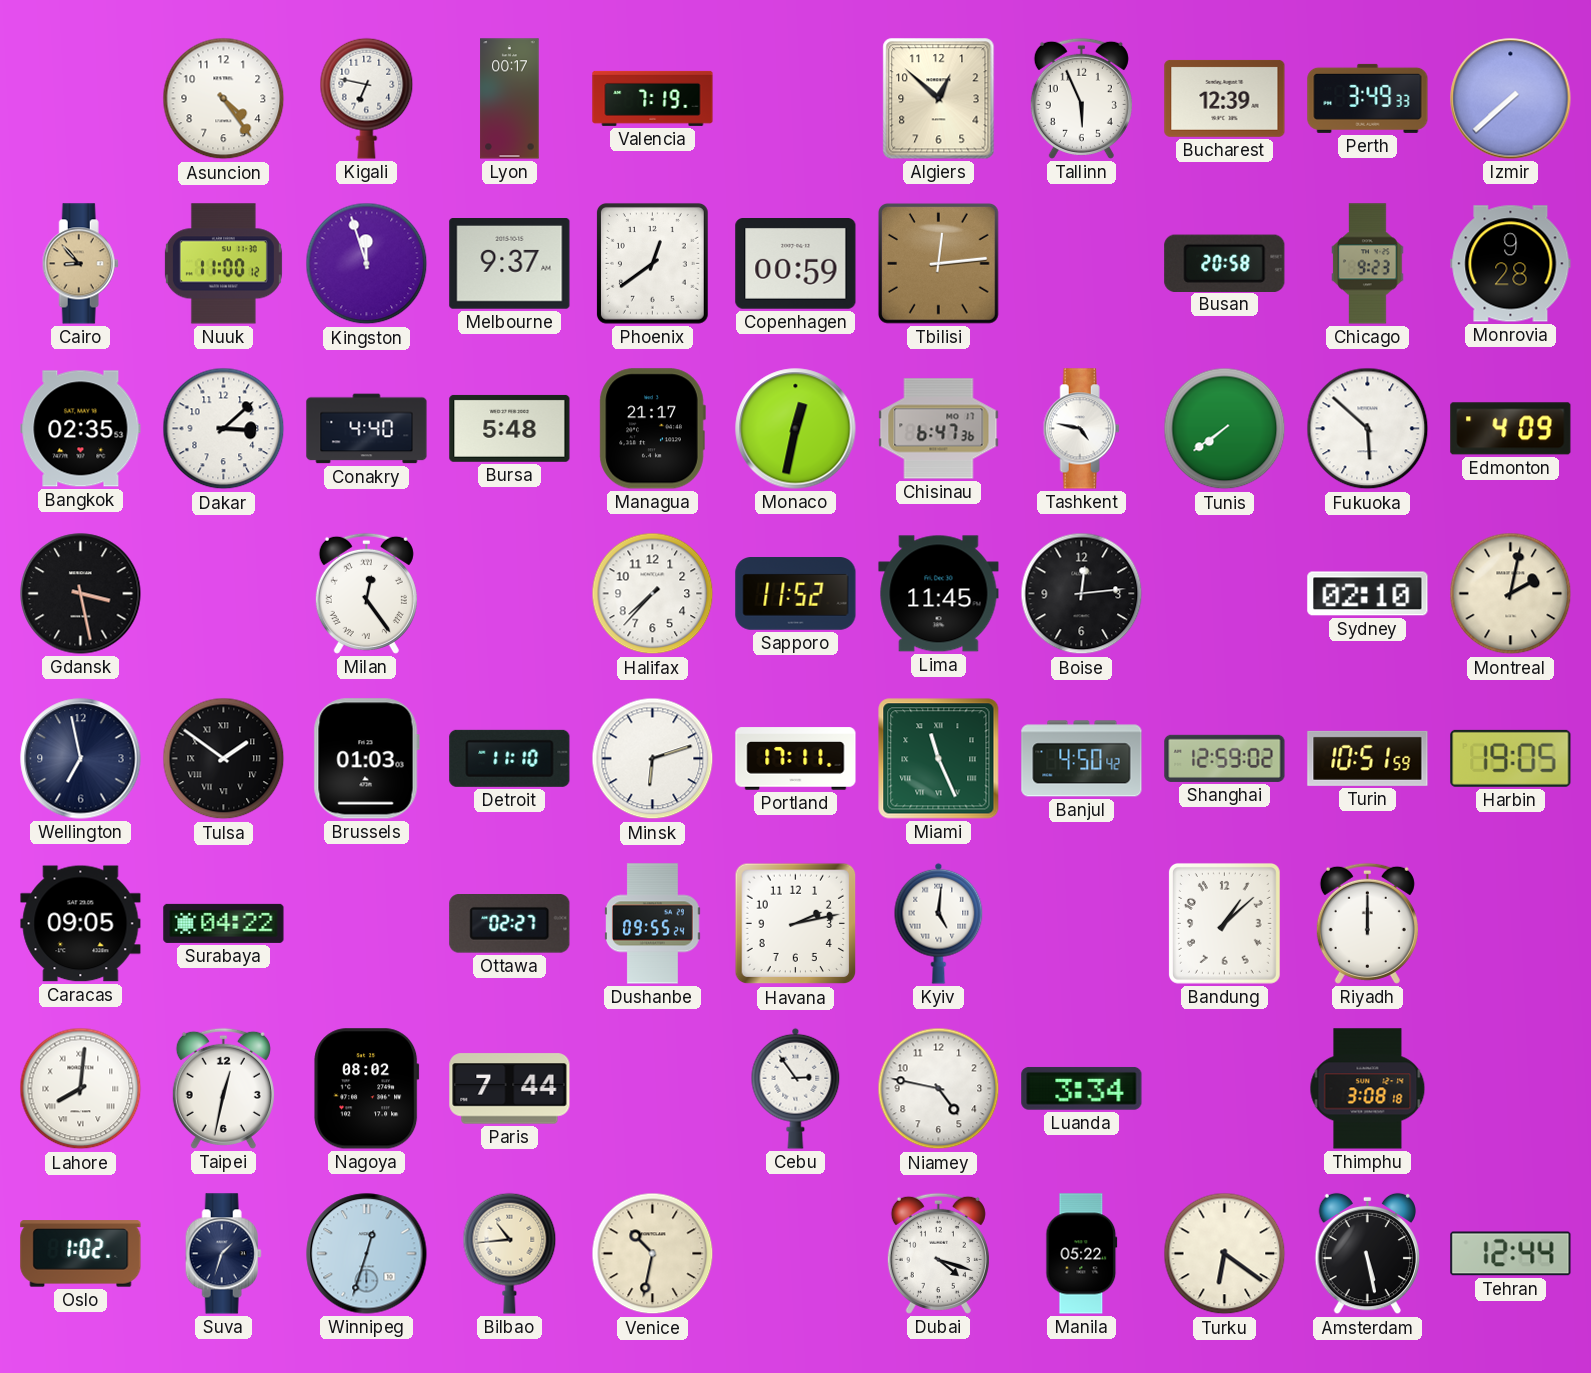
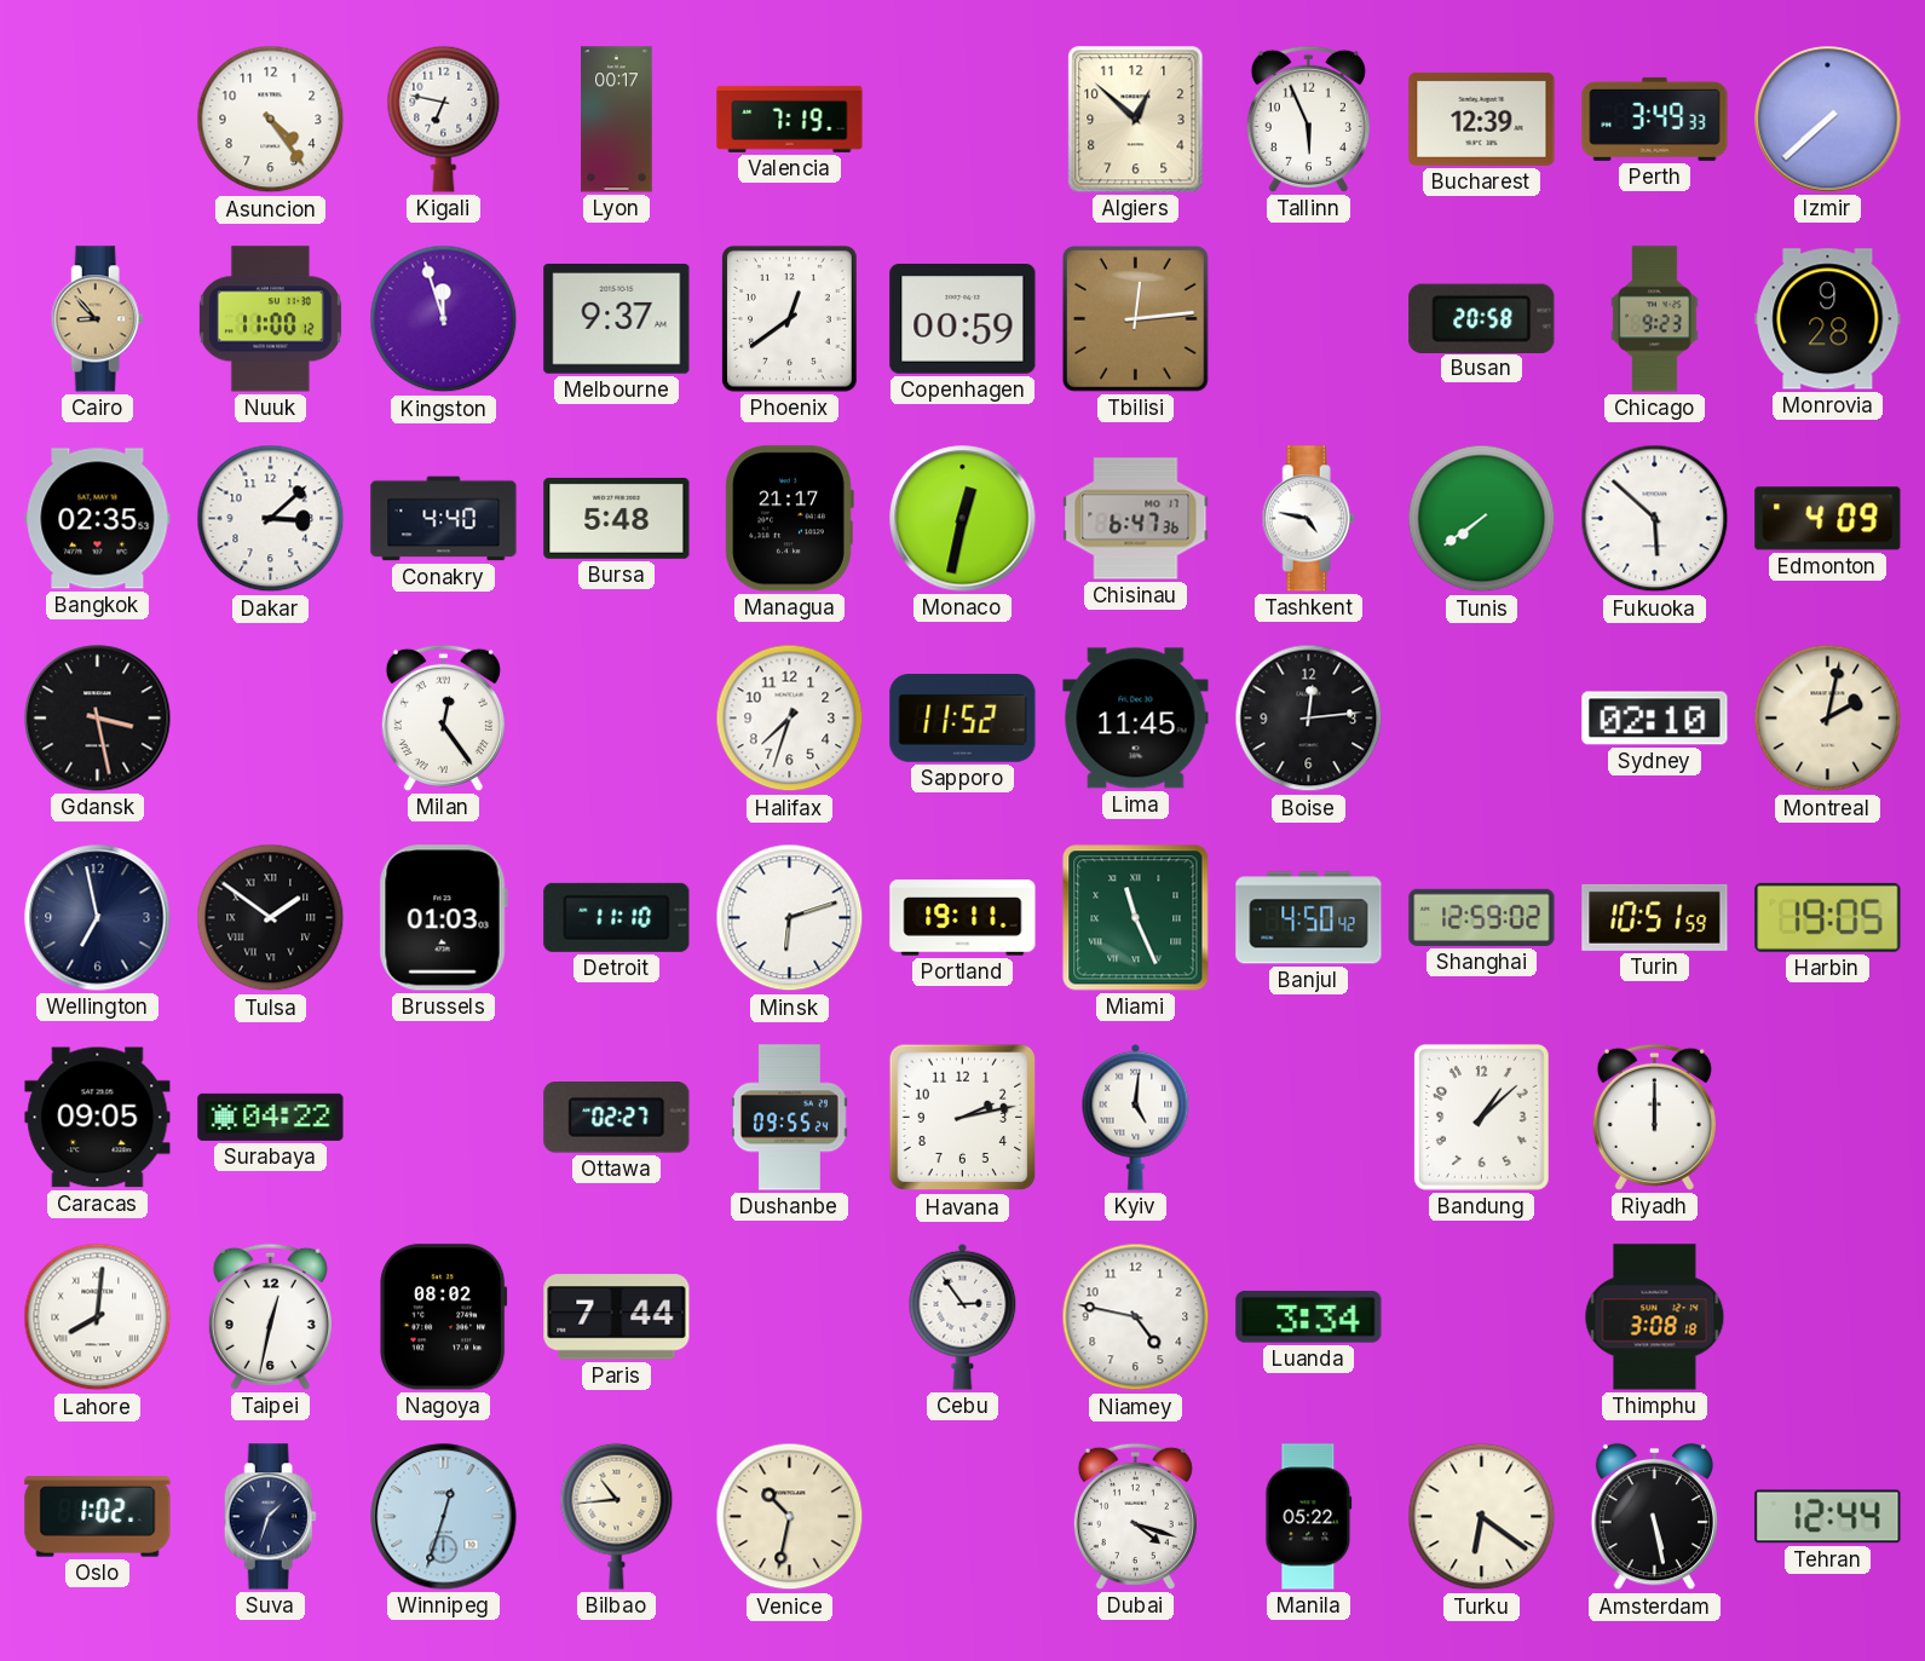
Halifax: 7:37 -> 7:33 (790, 719)
Portland: 17:11 -> 19:11 (963, 918)
